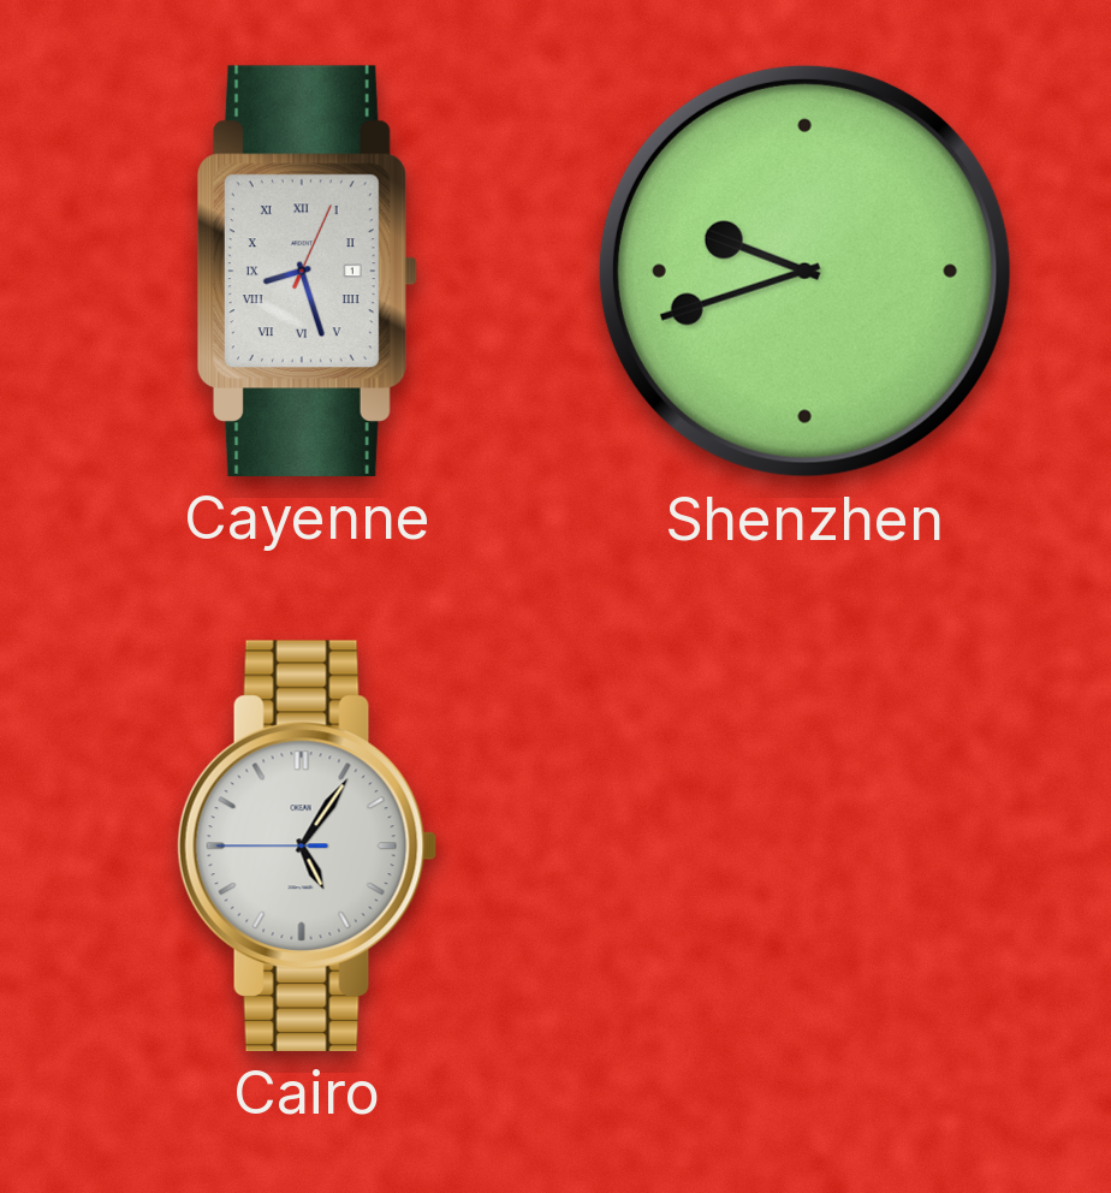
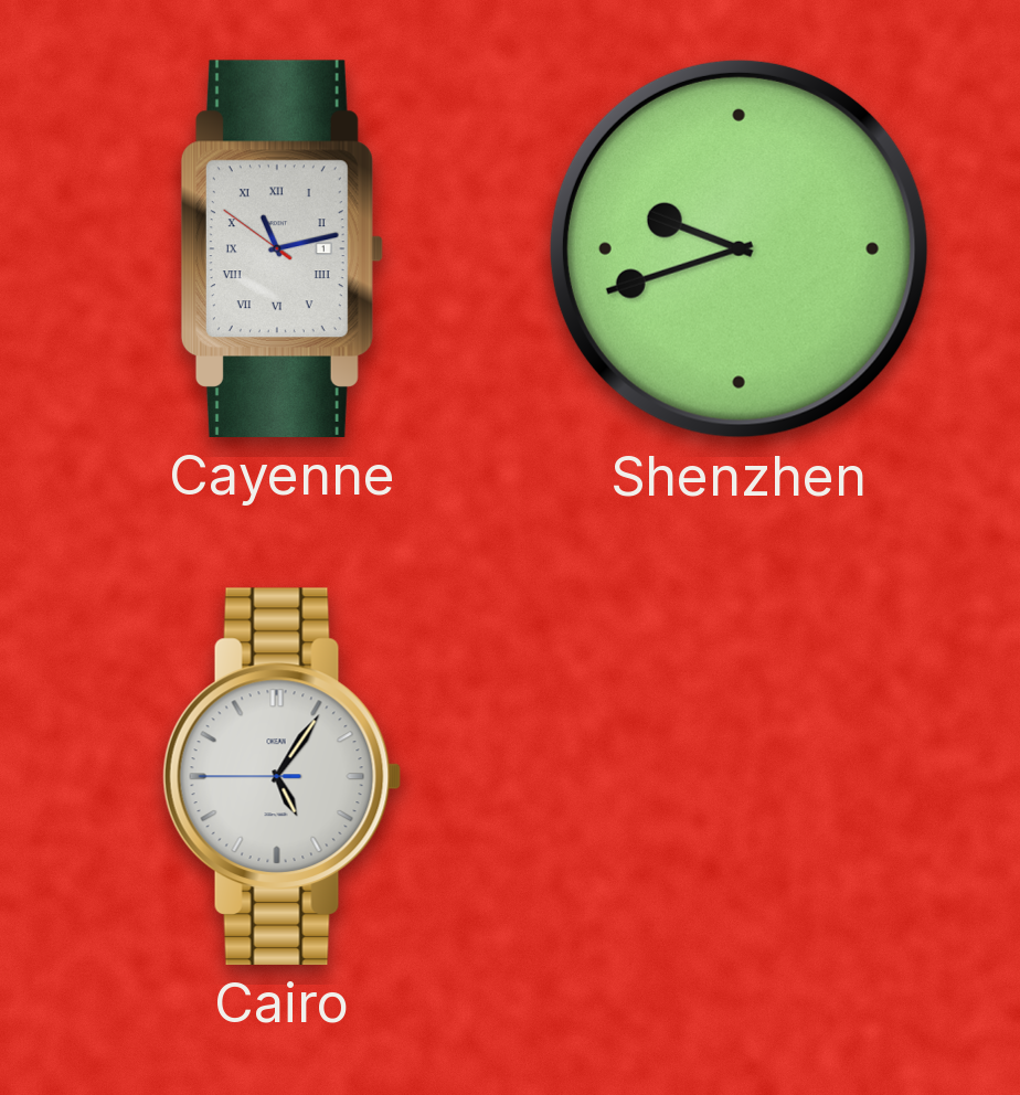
Cayenne: 8:27 -> 11:12 (281, 248)
